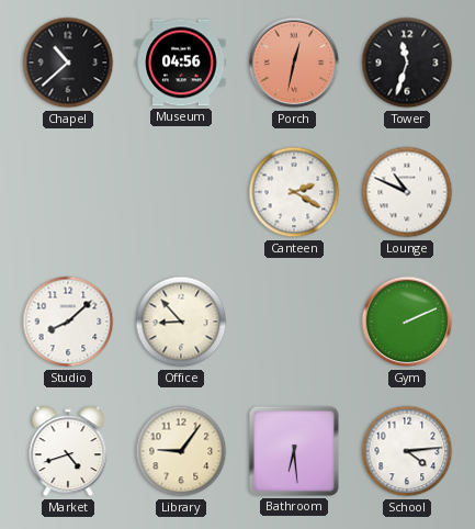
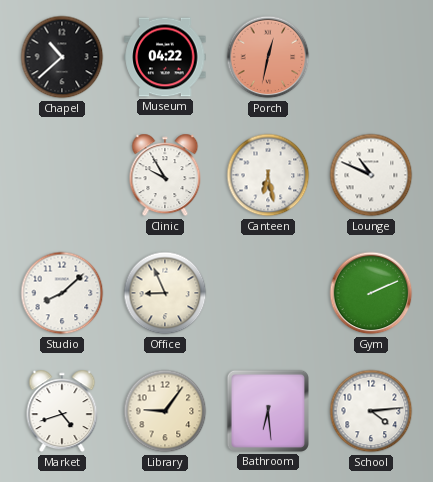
Museum: 04:56 -> 04:22 (165, 57)
Tower: 11:33 -> none (407, 63)
Clinic: none -> 9:55 (165, 175)
Canteen: 2:20 -> 6:28 (268, 175)
Office: 8:53 -> 8:56 (165, 293)
